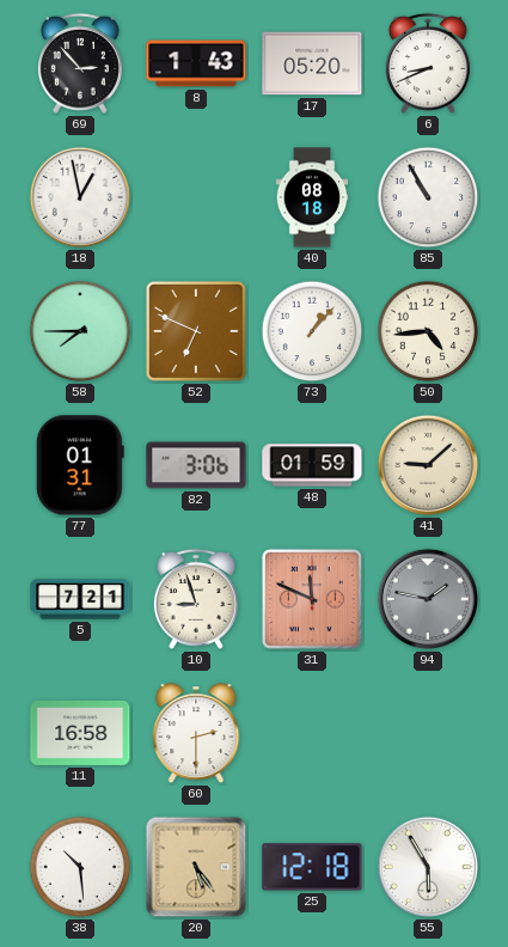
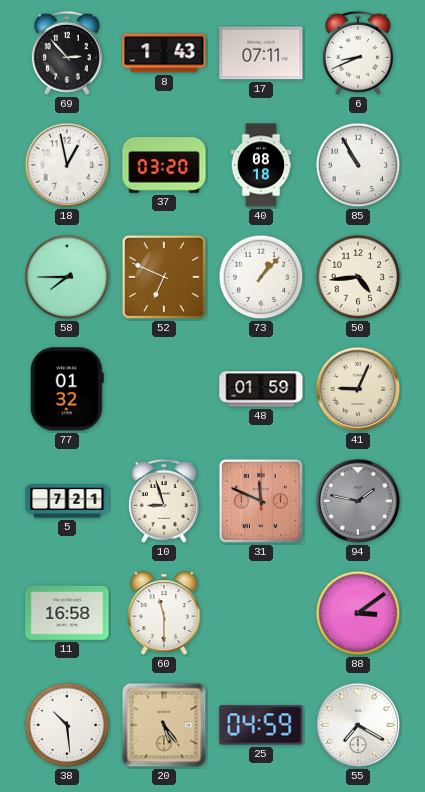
17: 05:20 -> 07:11 (261, 53)
37: none -> 03:20 (164, 165)
77: 01:31 -> 01:32 (67, 389)
82: 3:06 -> none (196, 465)
41: 9:08 -> 9:04 (358, 389)
60: 2:30 -> 11:30 (164, 614)
88: none -> 3:09 (358, 613)
25: 12:18 -> 04:59 (261, 725)
55: 5:55 -> 7:20 (358, 725)
